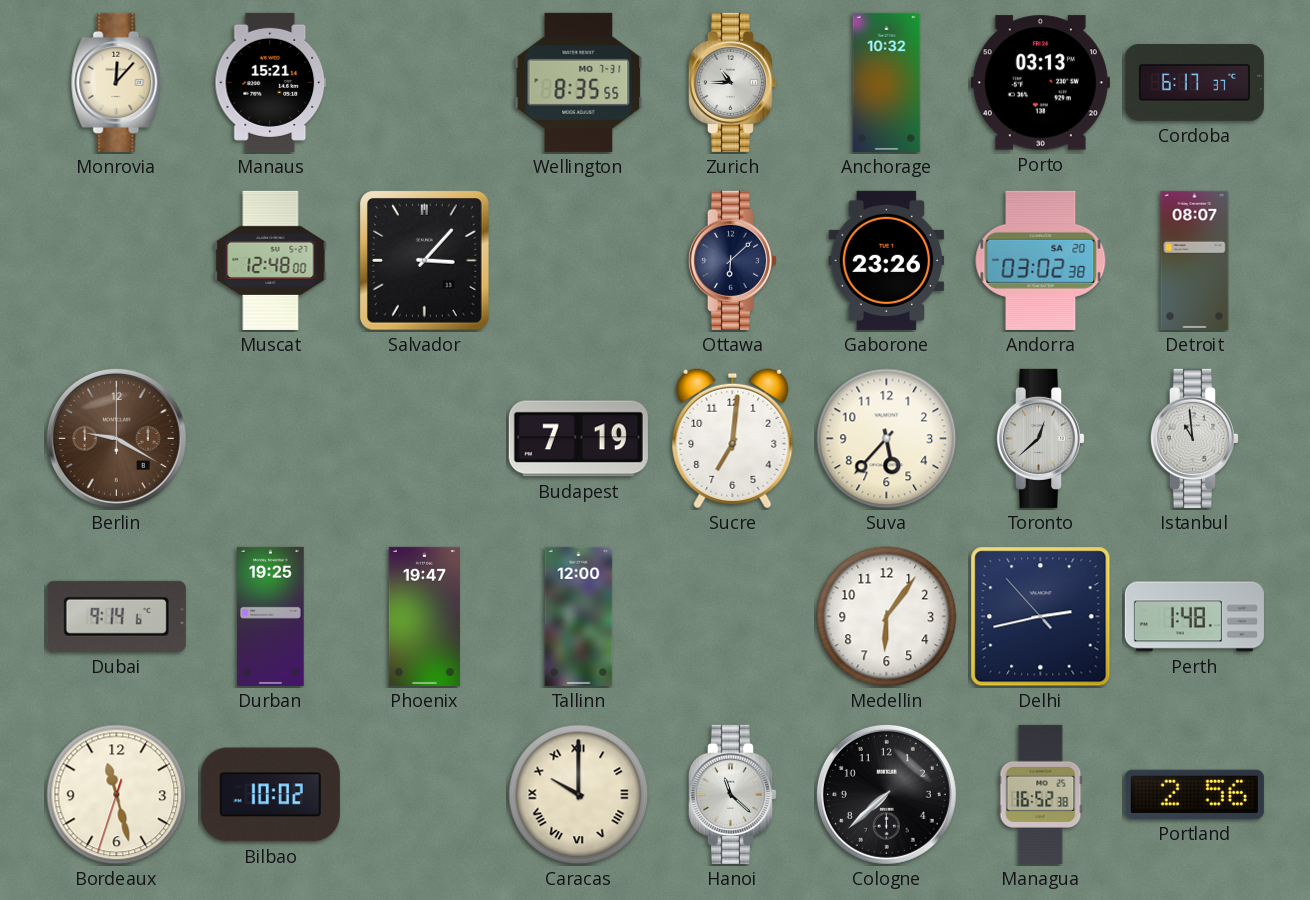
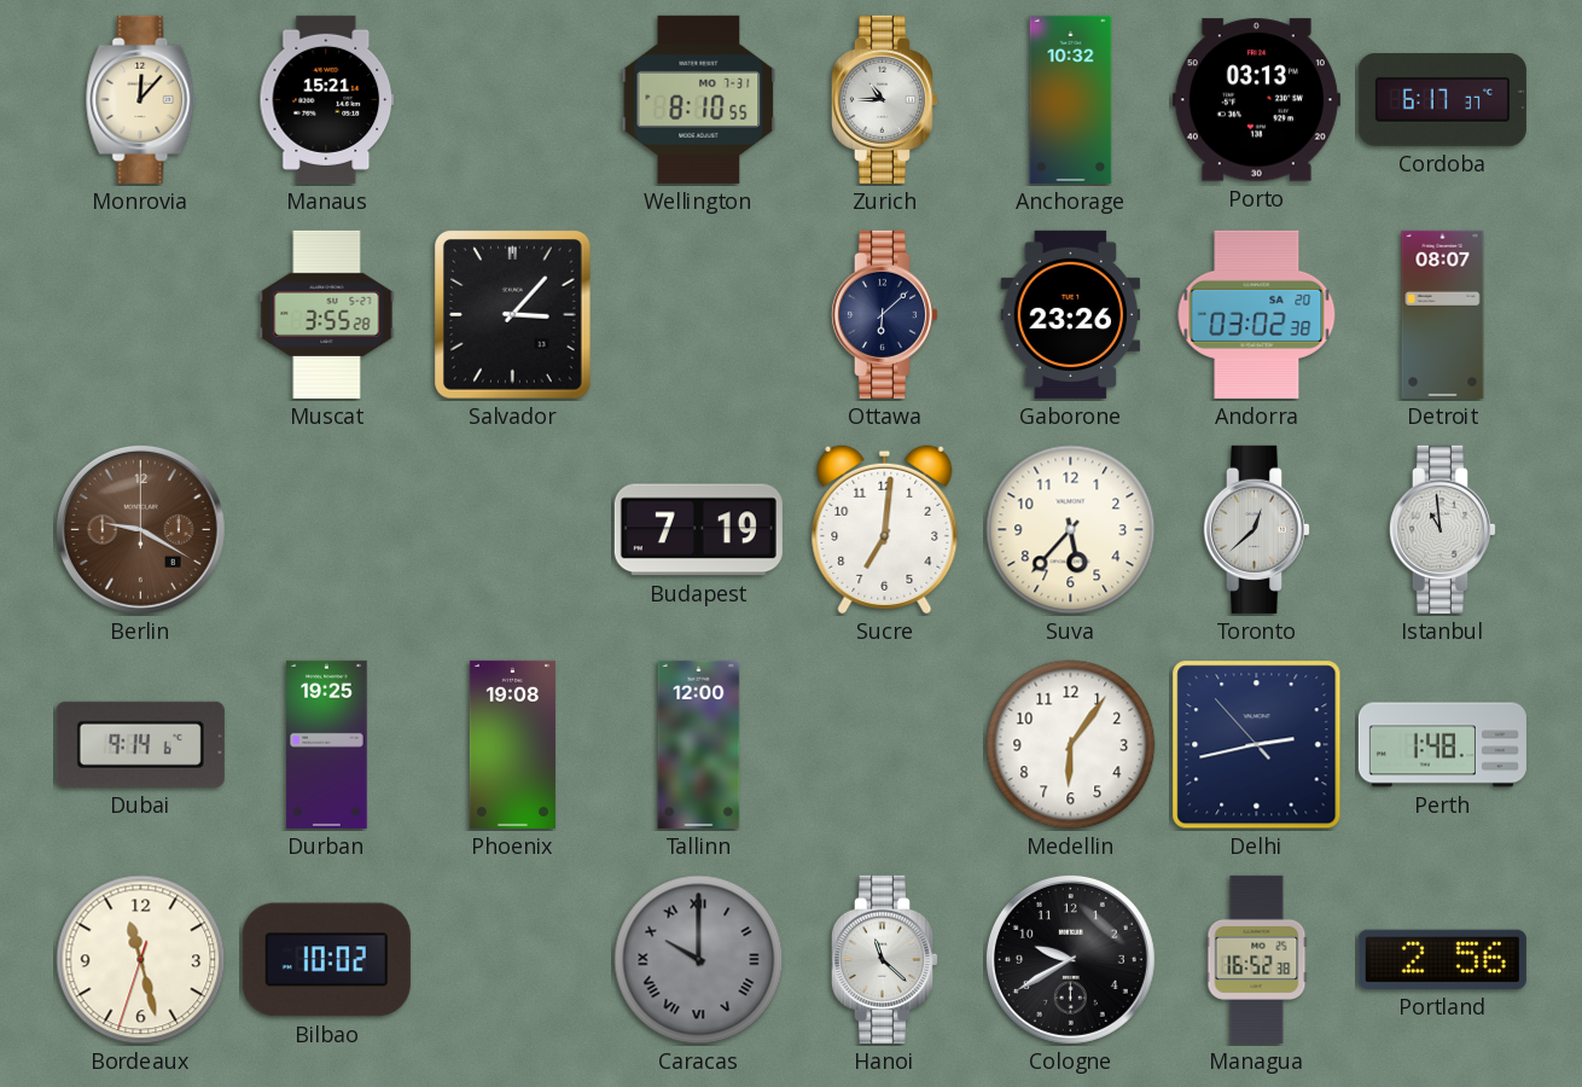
Wellington: 8:35 -> 8:10 (699, 99)
Muscat: 12:48 -> 3:55 (327, 314)
Phoenix: 19:47 -> 19:08 (512, 744)
Caracas dial: cream -> grey (699, 960)
Cologne: 7:38 -> 9:40 (1070, 959)
